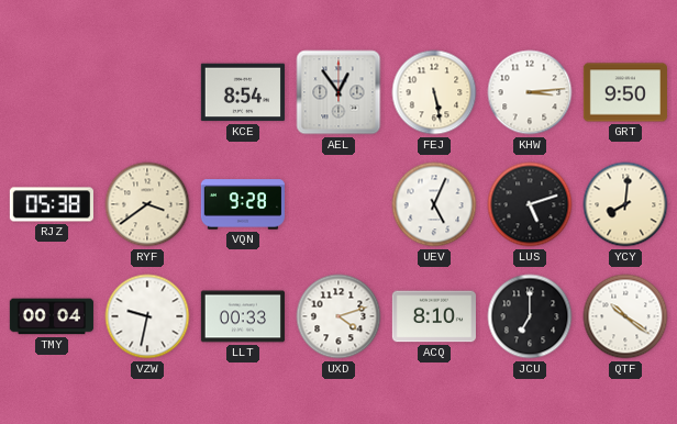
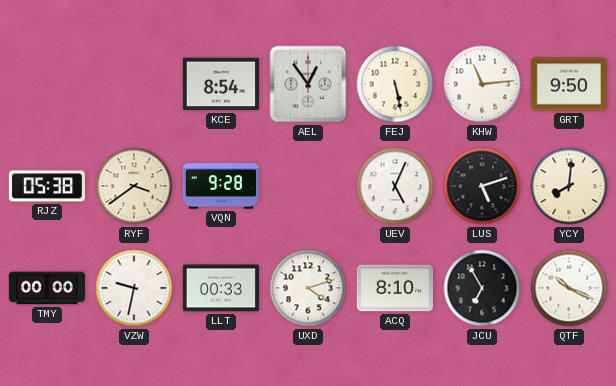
KHW: 3:14 -> 11:14 (482, 84)
TMY: 00:04 -> 00:00 (47, 288)
JCU: 7:00 -> 6:55 (482, 288)
QTF: 10:21 -> 10:19 (569, 288)
